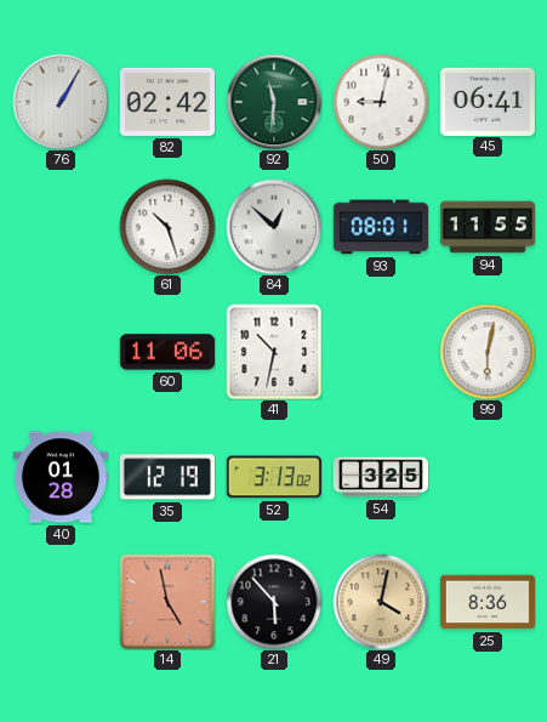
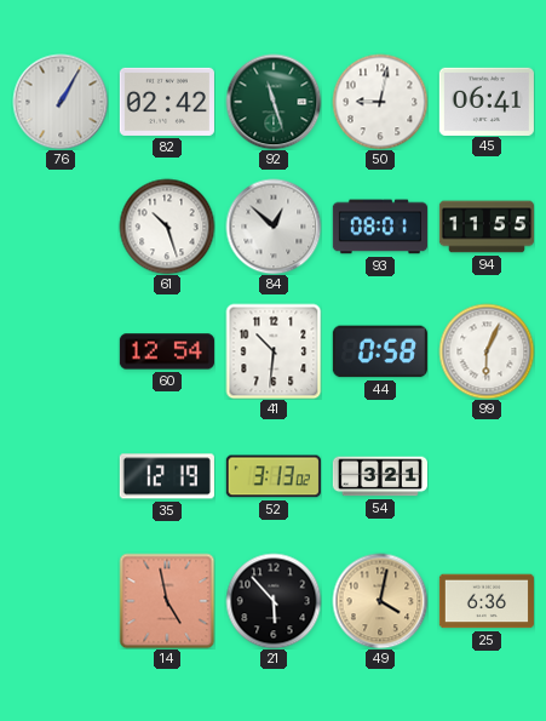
92: 11:31 -> 11:27 (274, 102)
60: 11:06 -> 12:54 (167, 351)
41: 10:32 -> 10:31 (274, 351)
44: none -> 0:58 (380, 351)
99: 6:02 -> 6:04 (487, 351)
40: 01:28 -> none (61, 477)
54: 3:25 -> 3:21 (380, 476)
25: 8:36 -> 6:36 (487, 601)
